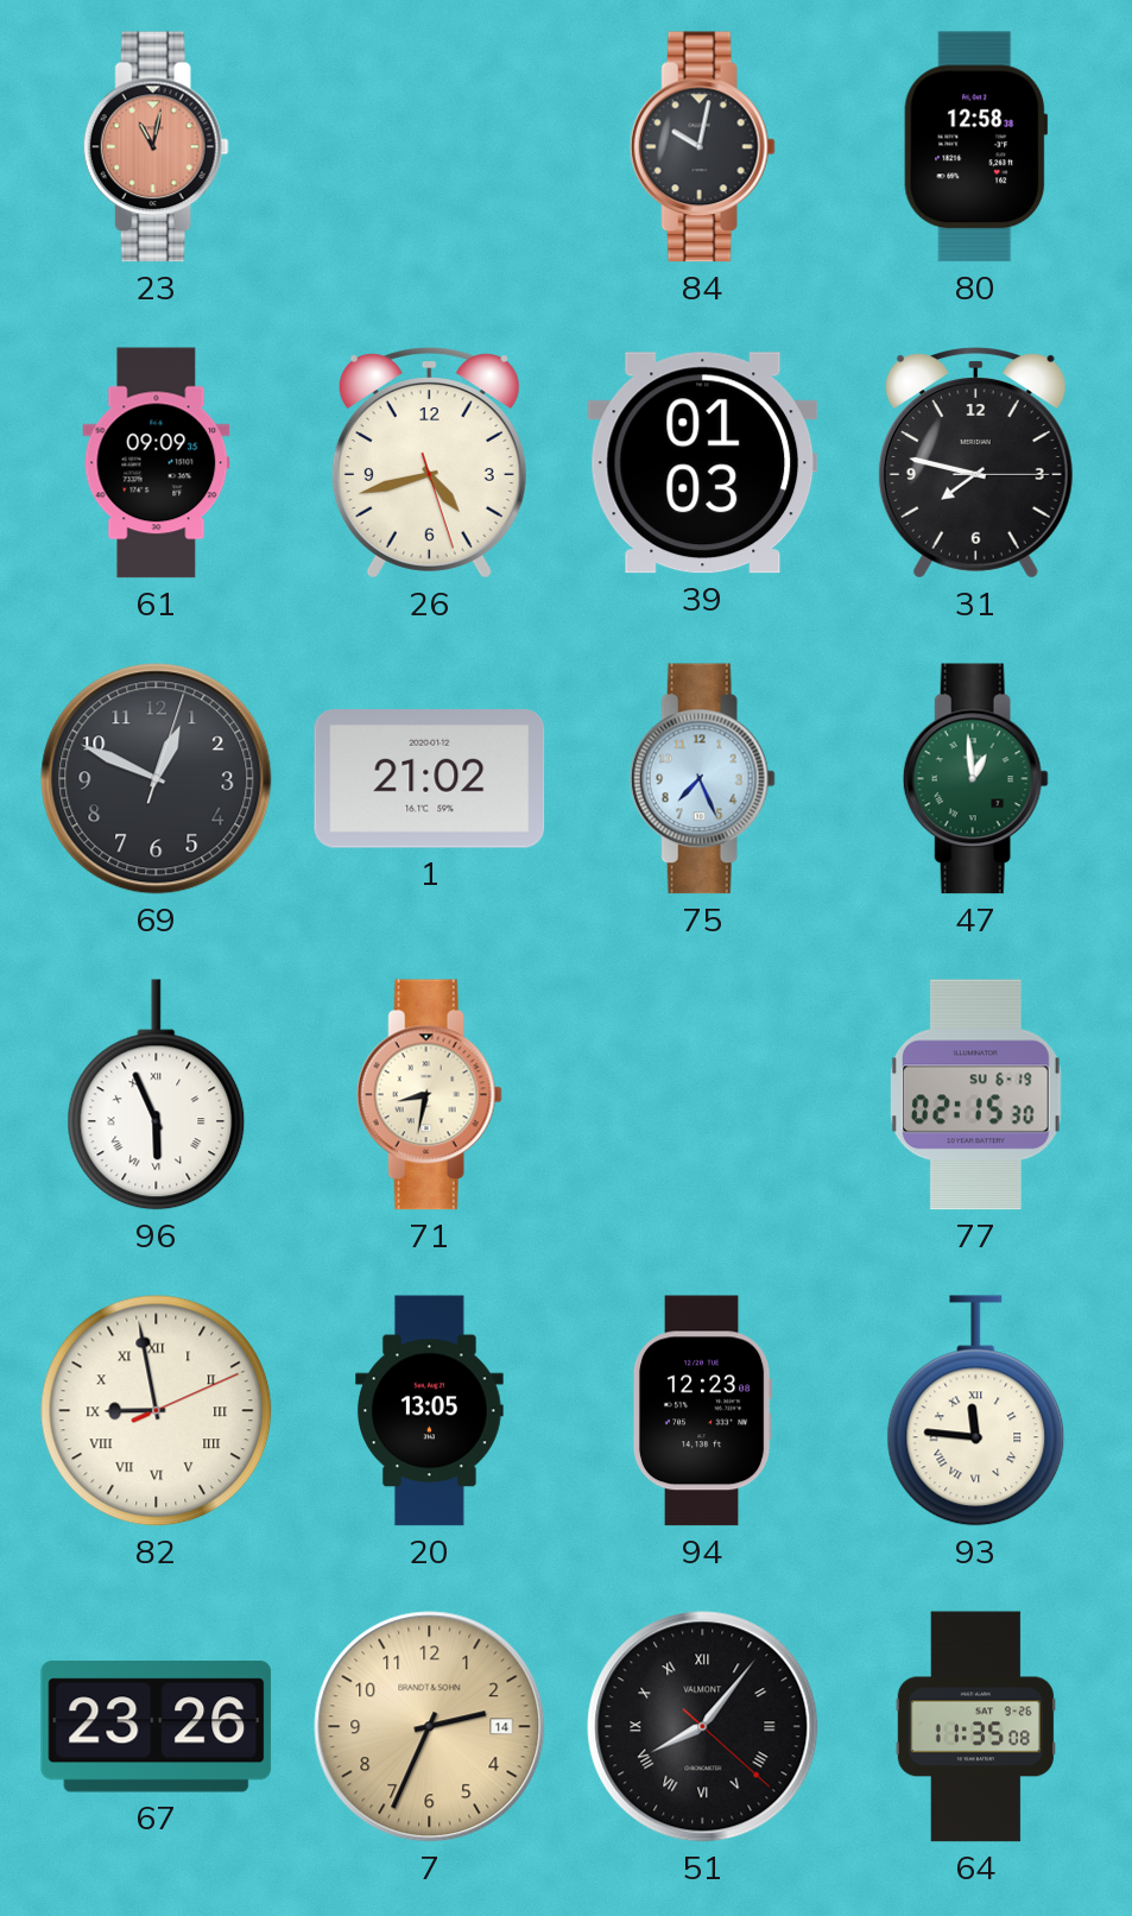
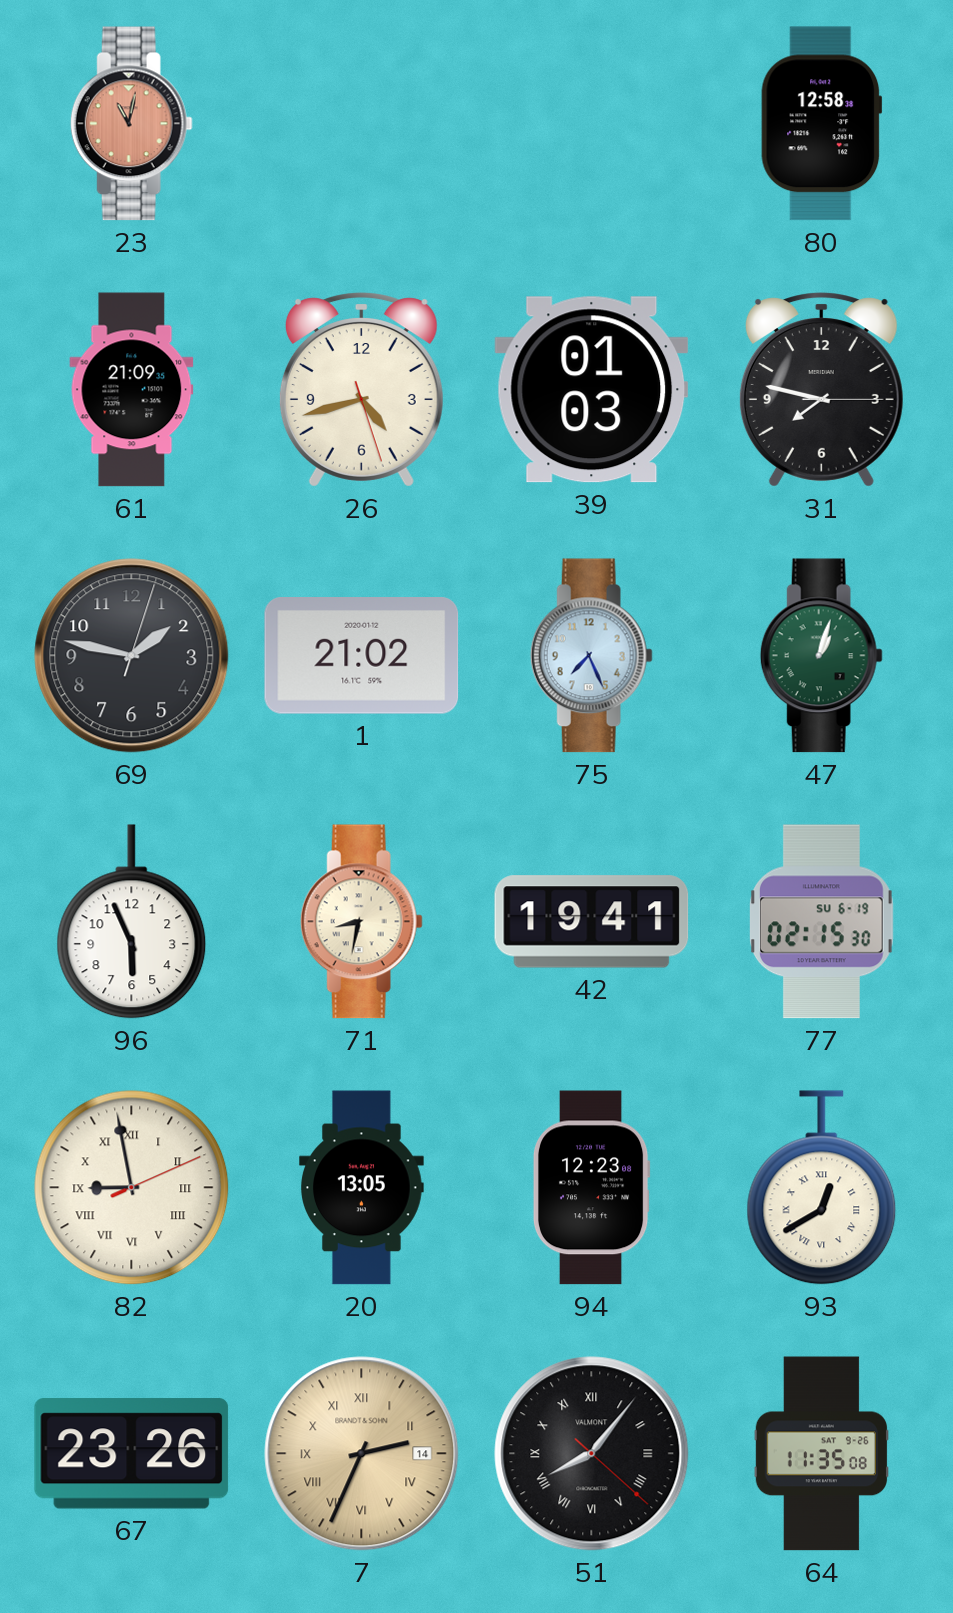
84: 10:02 -> none (702, 147)
61: 09:09 -> 21:09 (132, 390)
69: 12:49 -> 1:47 (132, 656)
47: 12:59 -> 1:03 (821, 656)
96 numerals: Roman -> Arabic (132, 922)
42: none -> 19:41 (592, 922)
93: 11:46 -> 12:40 (822, 1188)
7 numerals: Arabic -> Roman (362, 1454)
